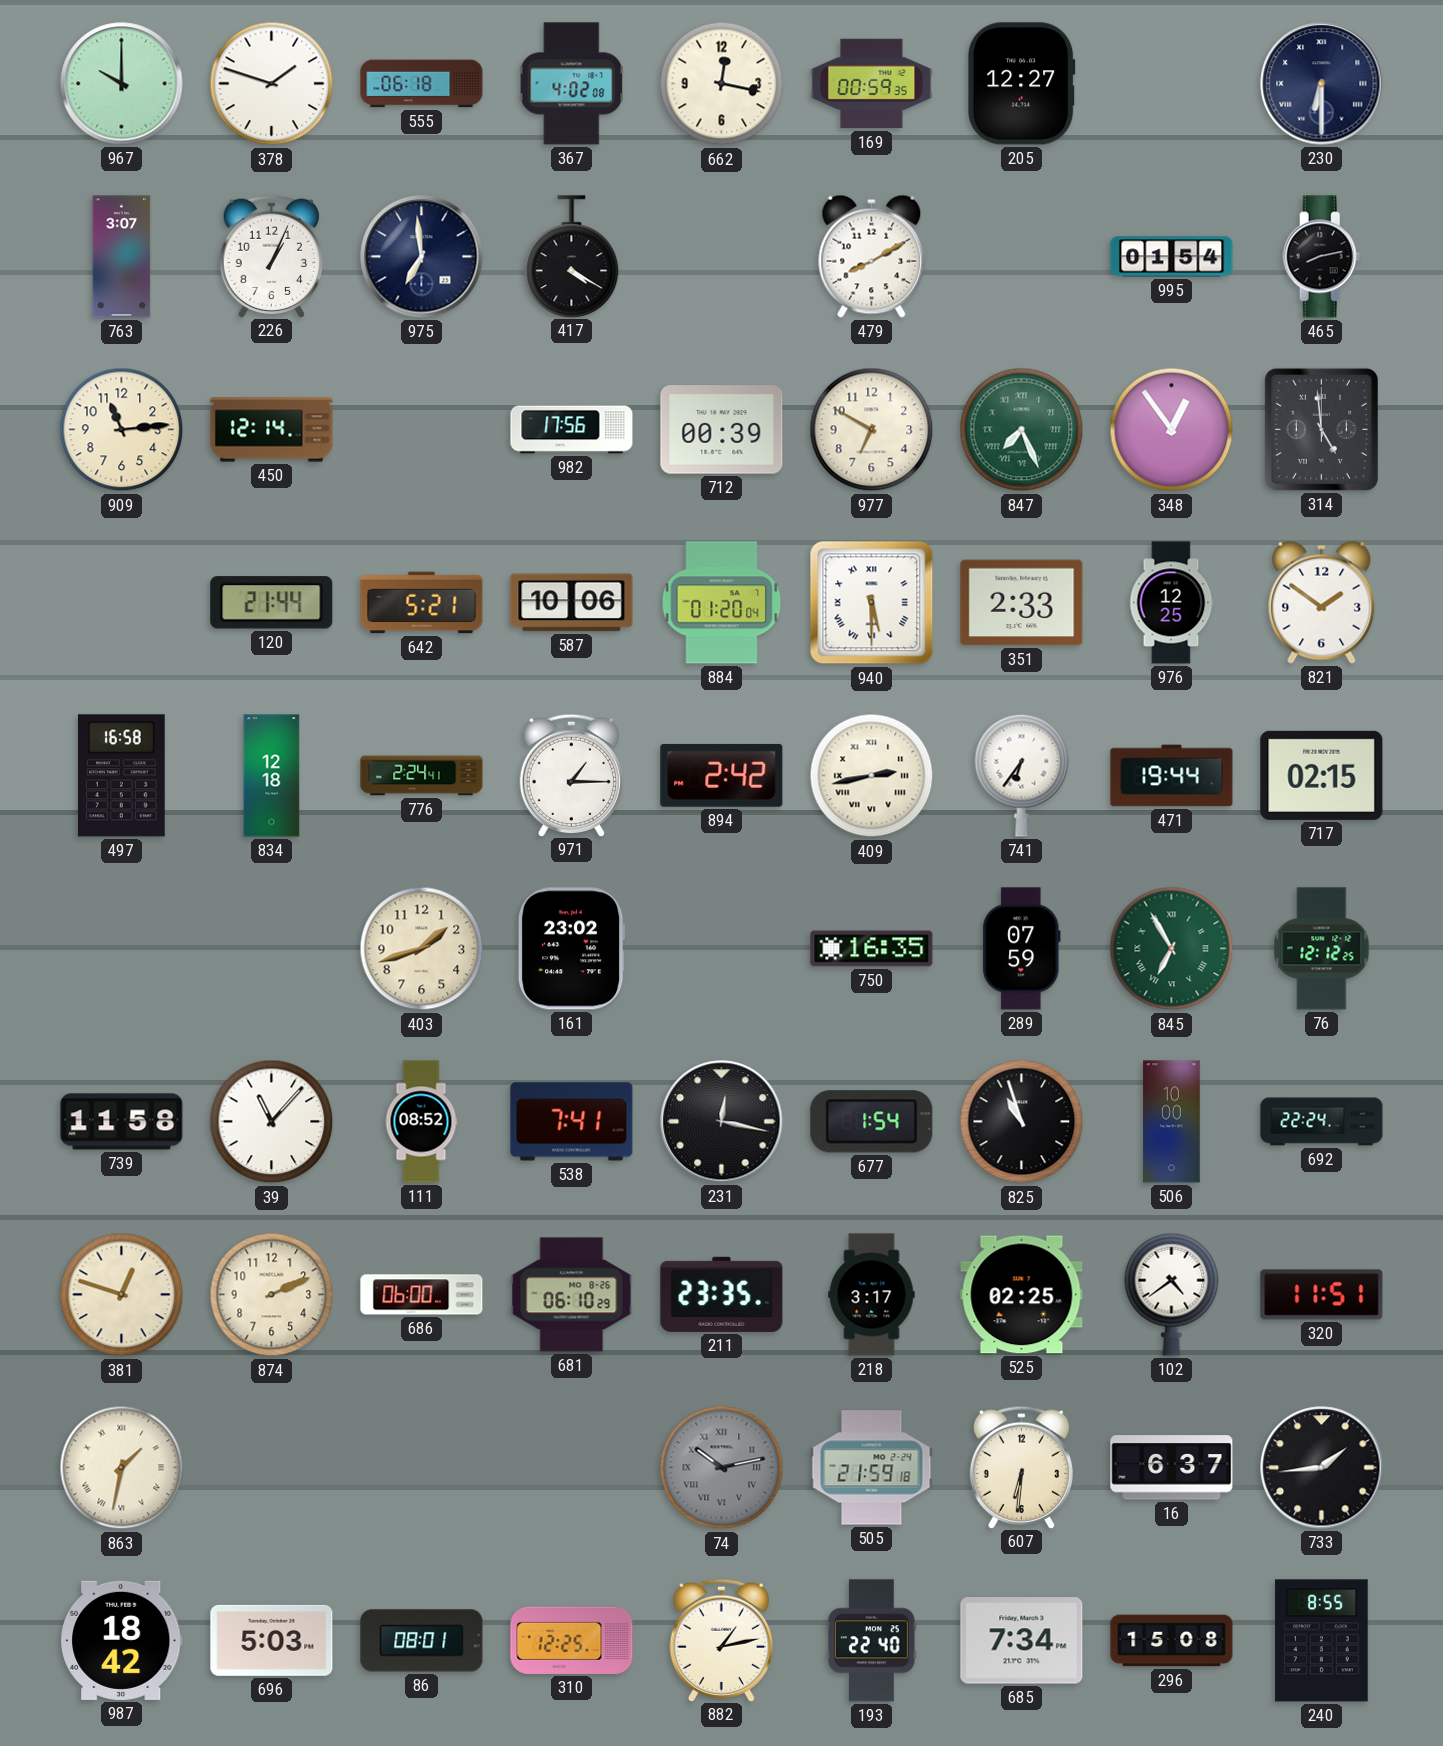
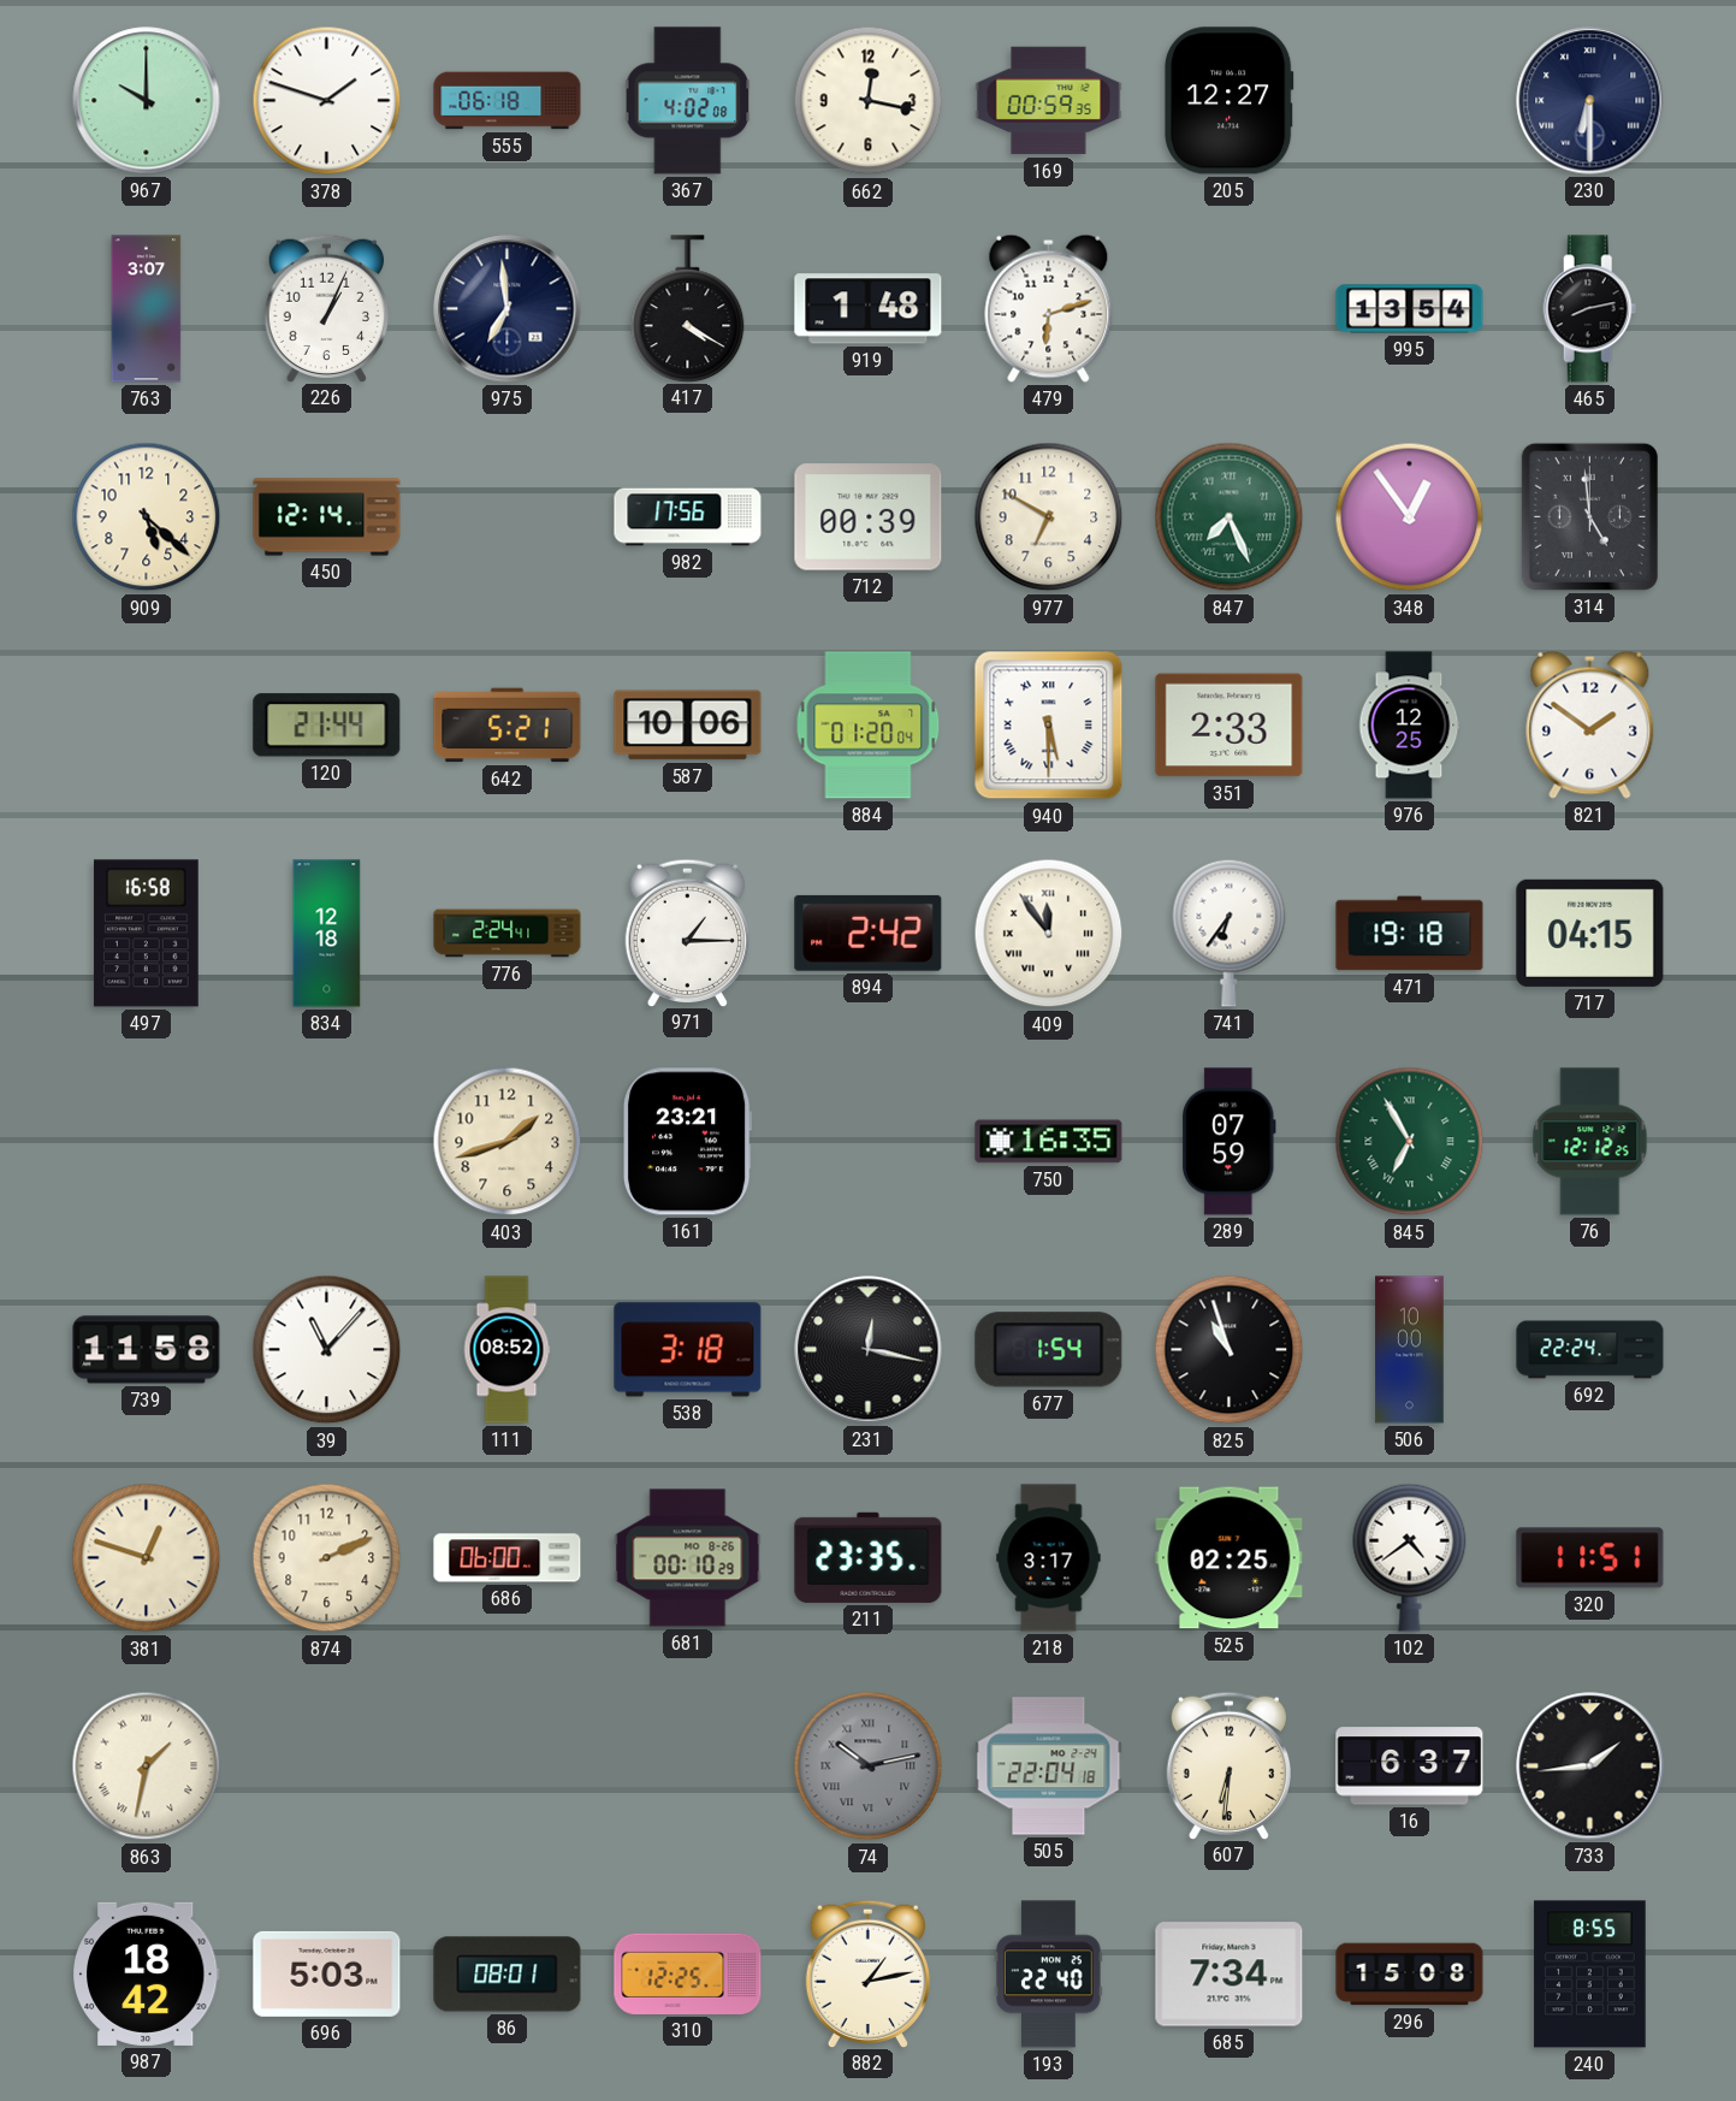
919: none -> 1:48 (869, 309)
479: 8:10 -> 6:12 (1049, 308)
995: 01:54 -> 13:54 (1410, 309)
909: 11:14 -> 5:22 (147, 517)
409: 2:43 -> 11:54 (1049, 934)
471: 19:44 -> 19:18 (1410, 934)
717: 02:15 -> 04:15 (1590, 933)
161: 23:02 -> 23:21 (687, 1142)
538: 7:41 -> 3:18 (688, 1350)
681: 06:10 -> 00:10 (688, 1558)
505: 21:59 -> 22:04 (1049, 1766)
